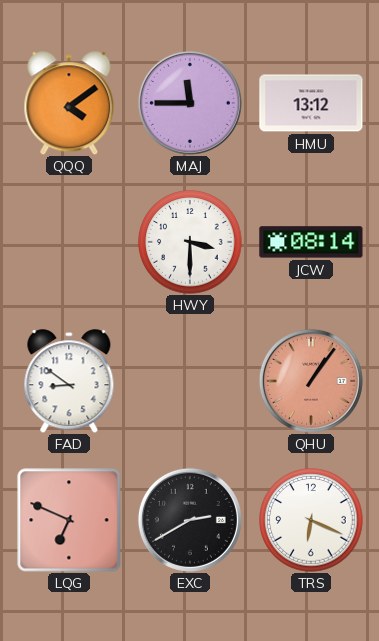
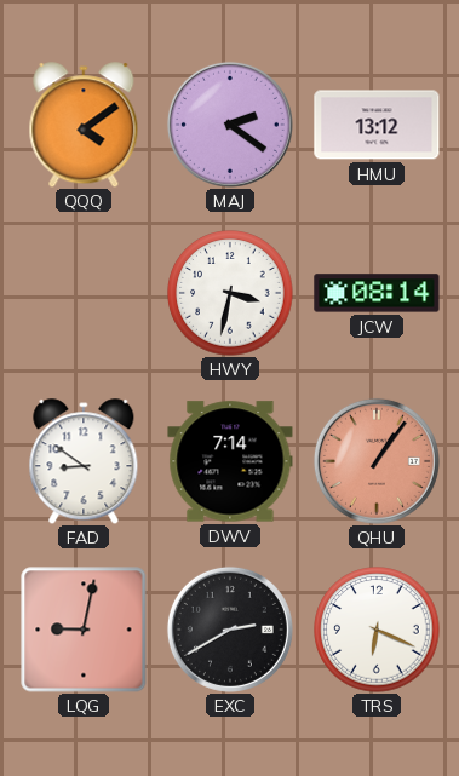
MAJ: 11:45 -> 2:21 (230, 125)
HWY: 3:30 -> 3:32 (230, 293)
DWV: none -> 7:14 (230, 461)
LQG: 6:49 -> 9:02 (84, 630)
